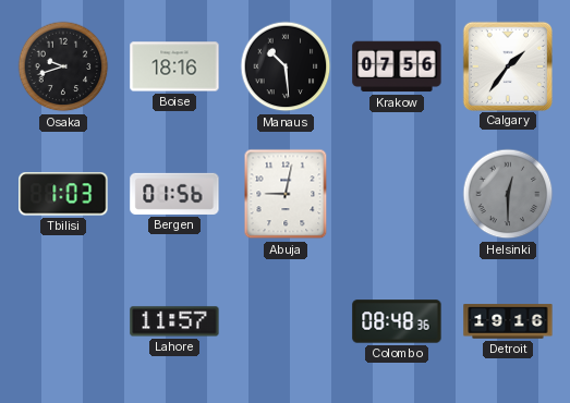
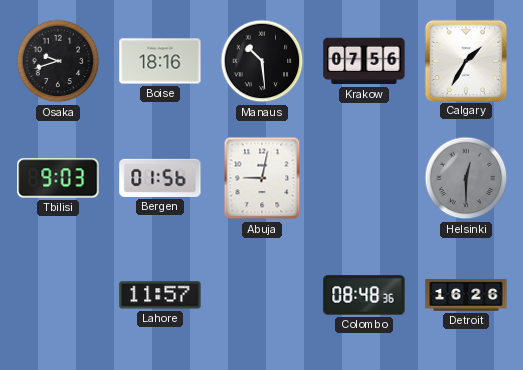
Calgary: 1:36 -> 1:35 (465, 60)
Tbilisi: 1:03 -> 9:03 (58, 178)
Detroit: 19:16 -> 16:26 (466, 295)
